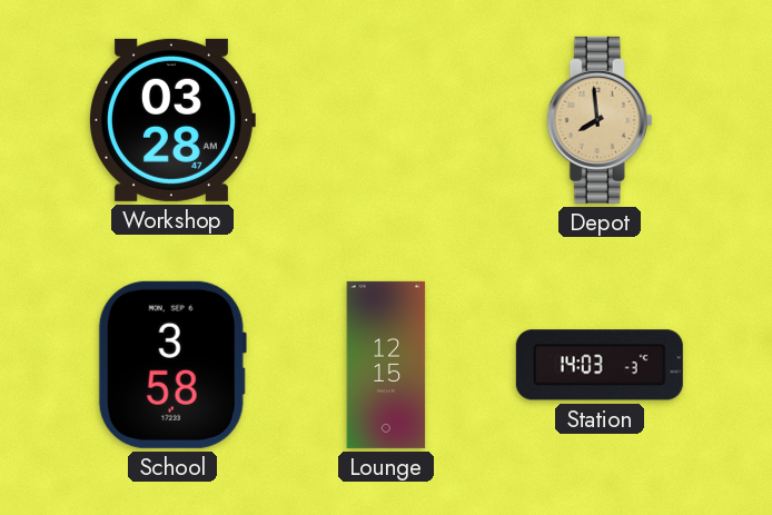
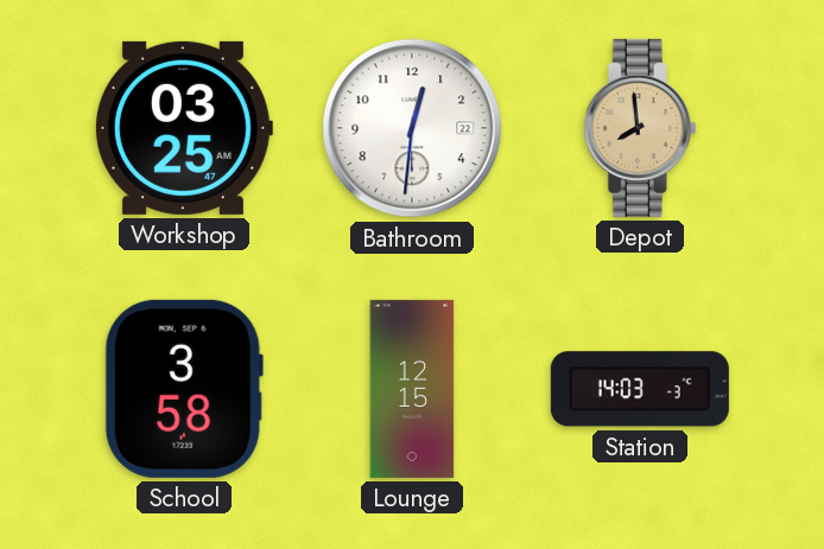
Workshop: 03:28 -> 03:25 (183, 128)
Bathroom: none -> 12:31 (412, 128)
